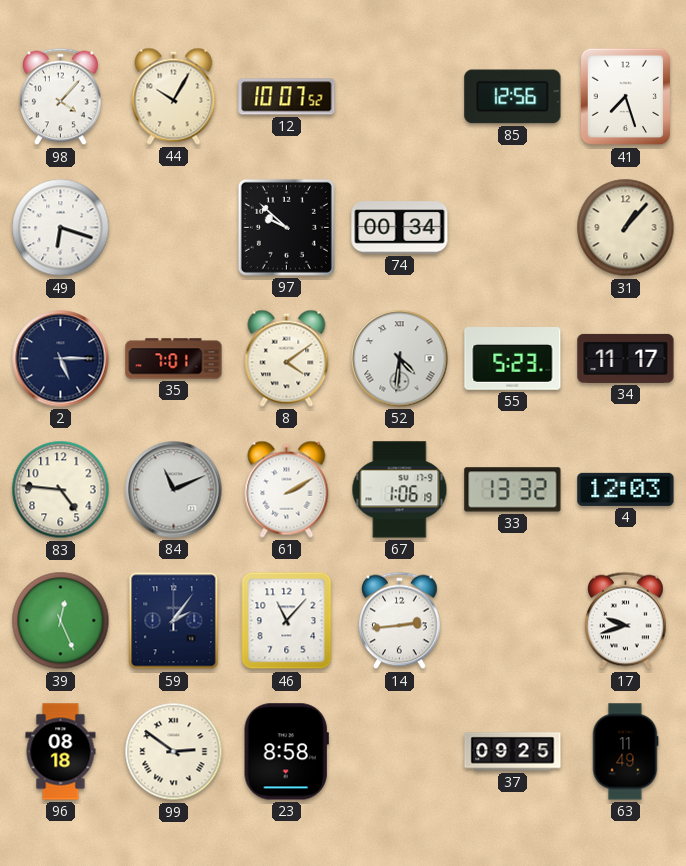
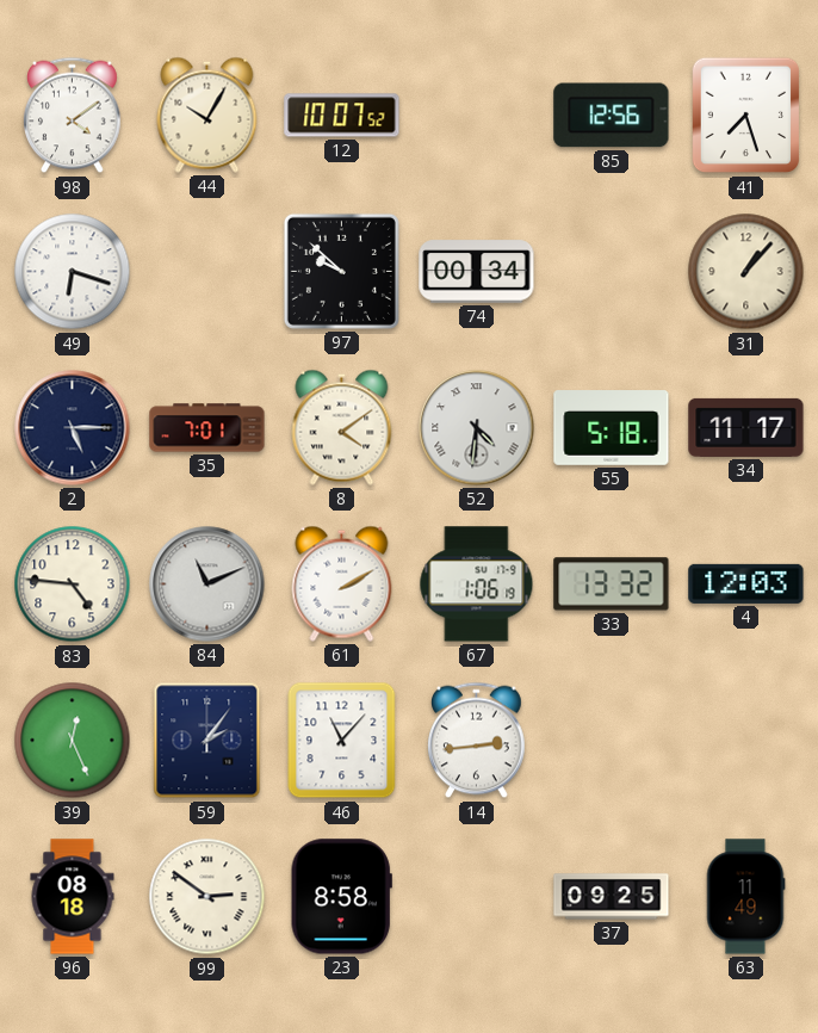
98: 4:07 -> 4:09 (73, 116)
55: 5:23 -> 5:18 (612, 428)
17: 9:42 -> none (626, 621)
